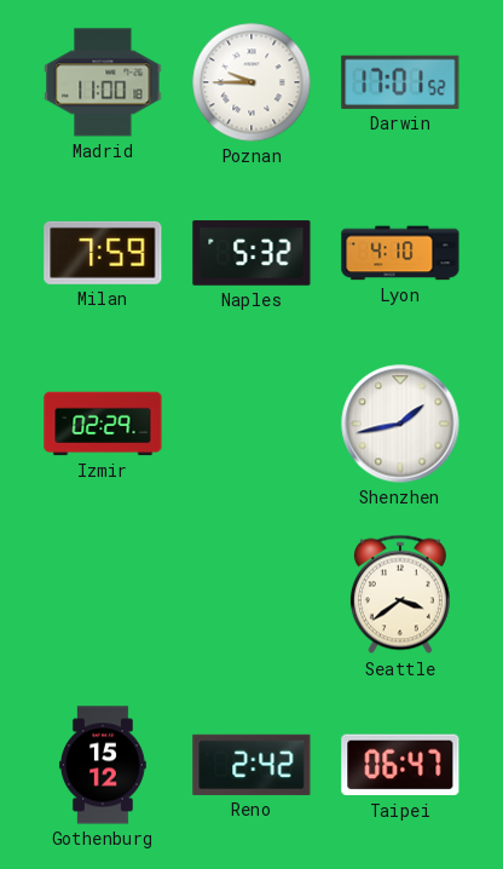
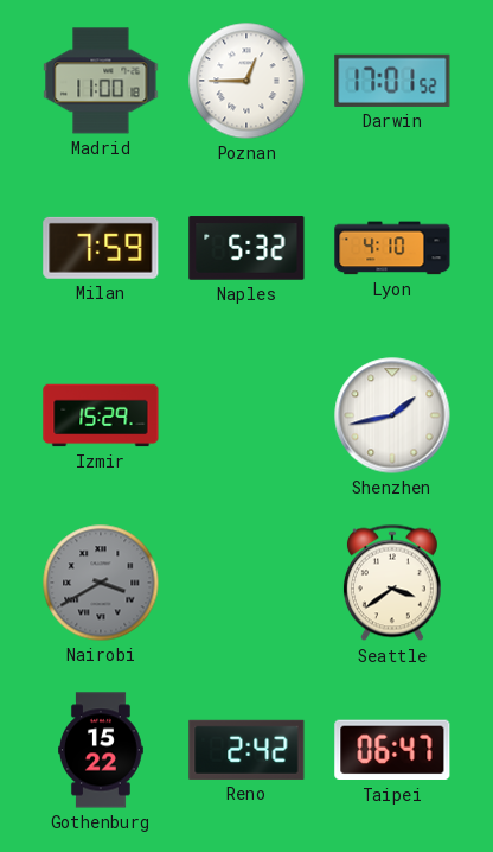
Poznan: 9:45 -> 12:45 (246, 81)
Izmir: 02:29 -> 15:29 (101, 415)
Nairobi: none -> 3:40 (101, 583)
Gothenburg: 15:12 -> 15:22 (102, 750)
